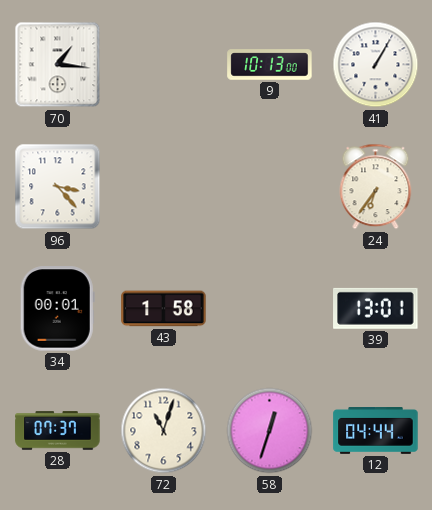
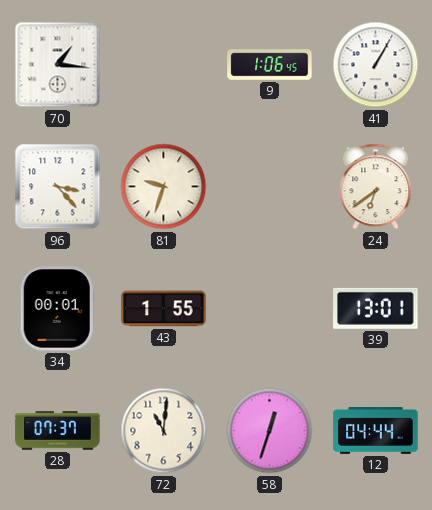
9: 10:13 -> 1:06 (270, 65)
81: none -> 9:33 (164, 187)
24: 6:36 -> 6:39 (376, 187)
43: 1:58 -> 1:55 (164, 309)
72: 11:03 -> 11:01 (164, 431)
